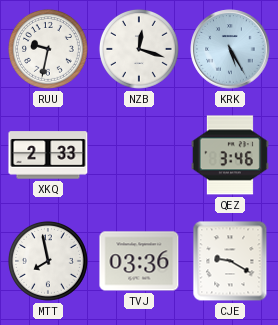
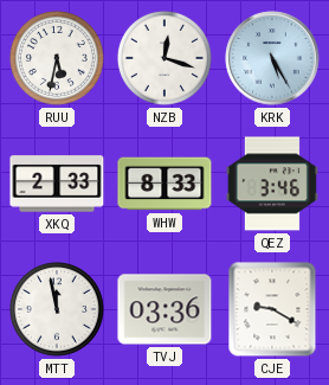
RUU: 9:32 -> 5:32 (57, 58)
WHW: none -> 8:33 (164, 184)
MTT: 7:58 -> 11:58 (57, 309)
